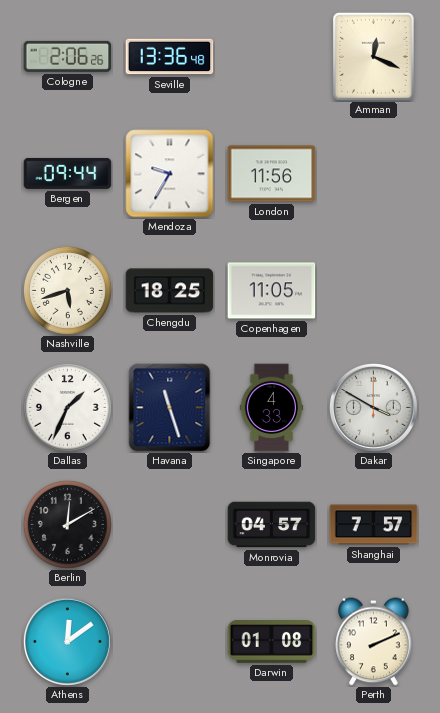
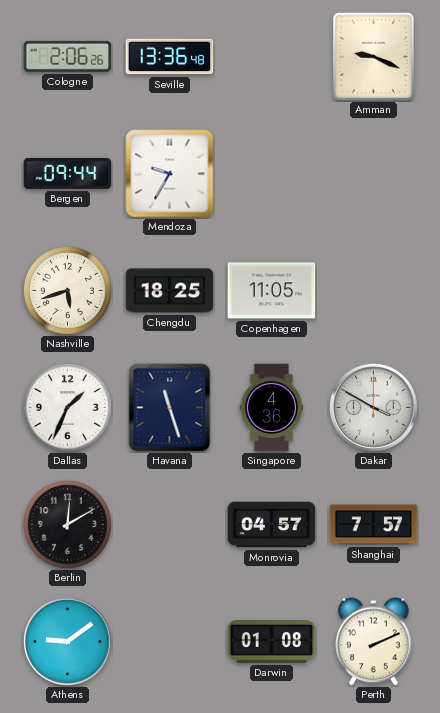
Amman: 12:19 -> 9:19 (373, 56)
London: 11:56 -> none (272, 174)
Singapore: 4:33 -> 4:36 (272, 408)
Athens: 12:09 -> 9:09 (67, 641)
